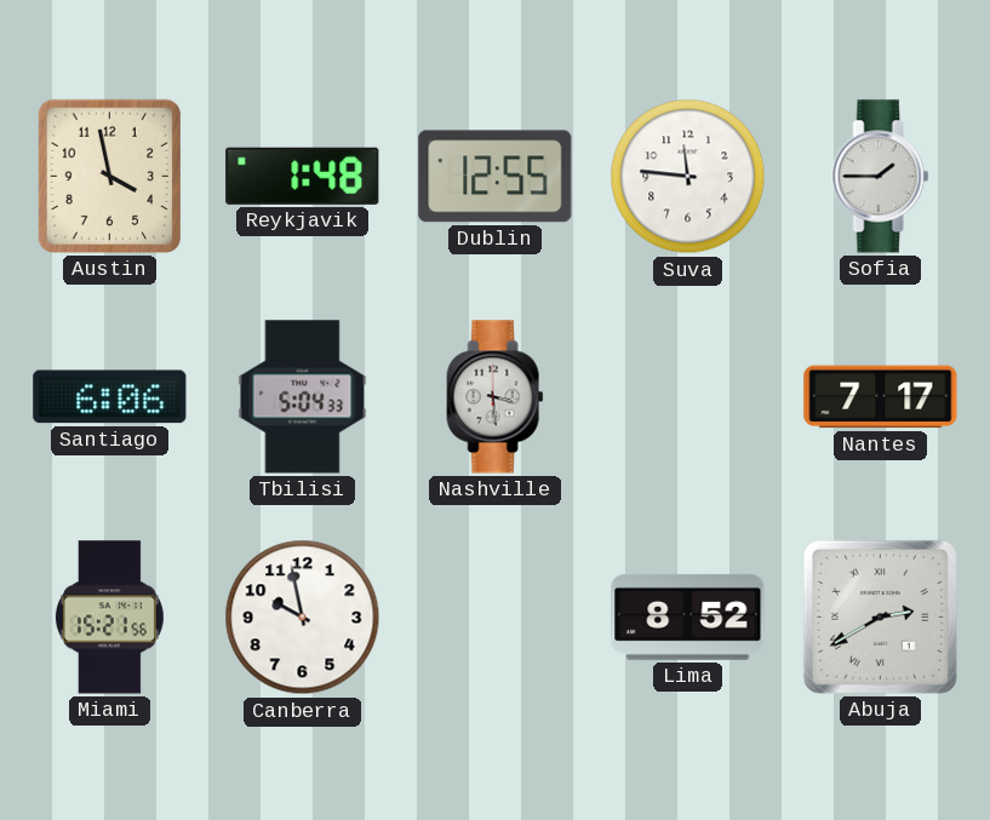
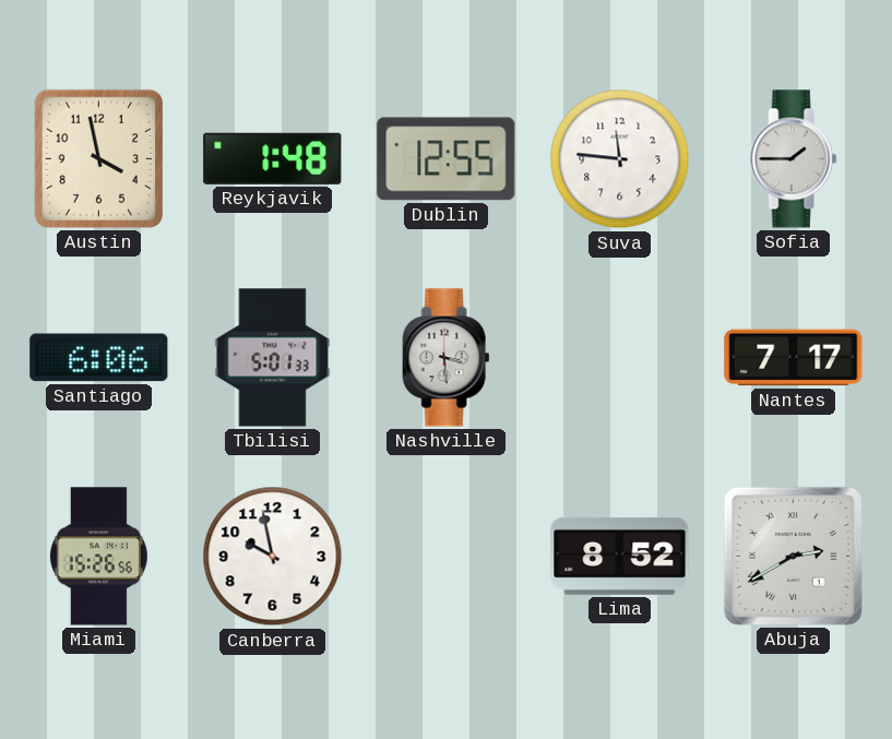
Tbilisi: 5:04 -> 5:01 (273, 358)
Miami: 15:21 -> 15:26 (98, 557)
